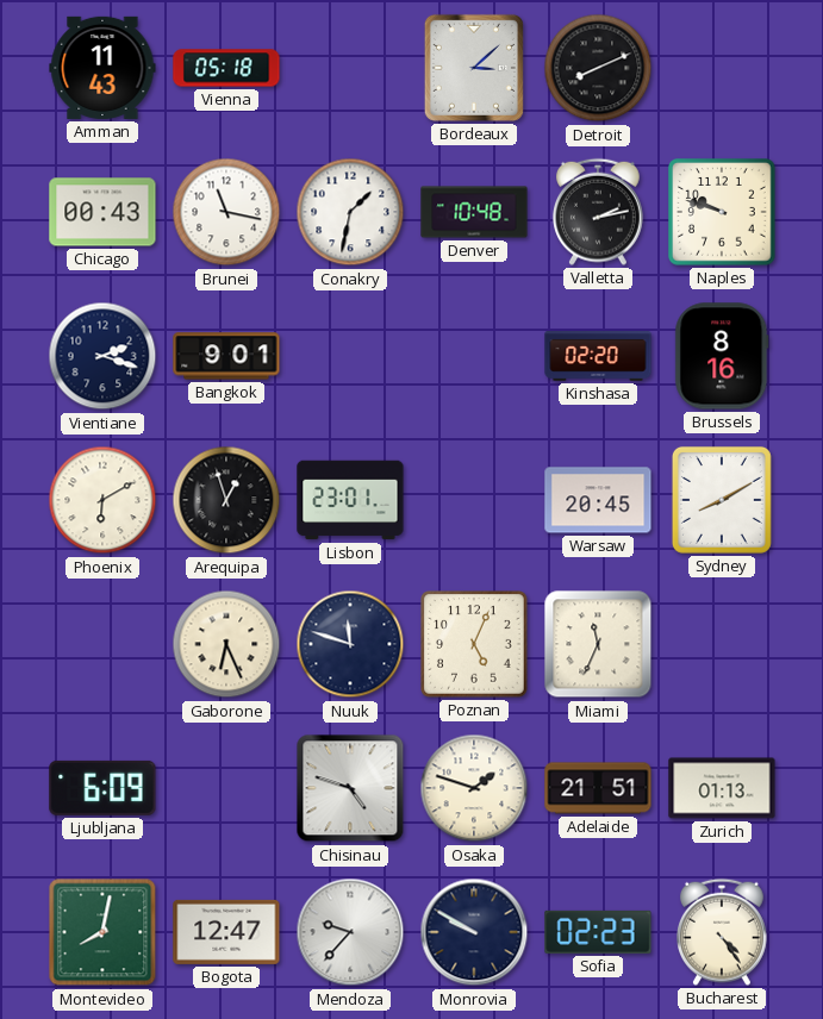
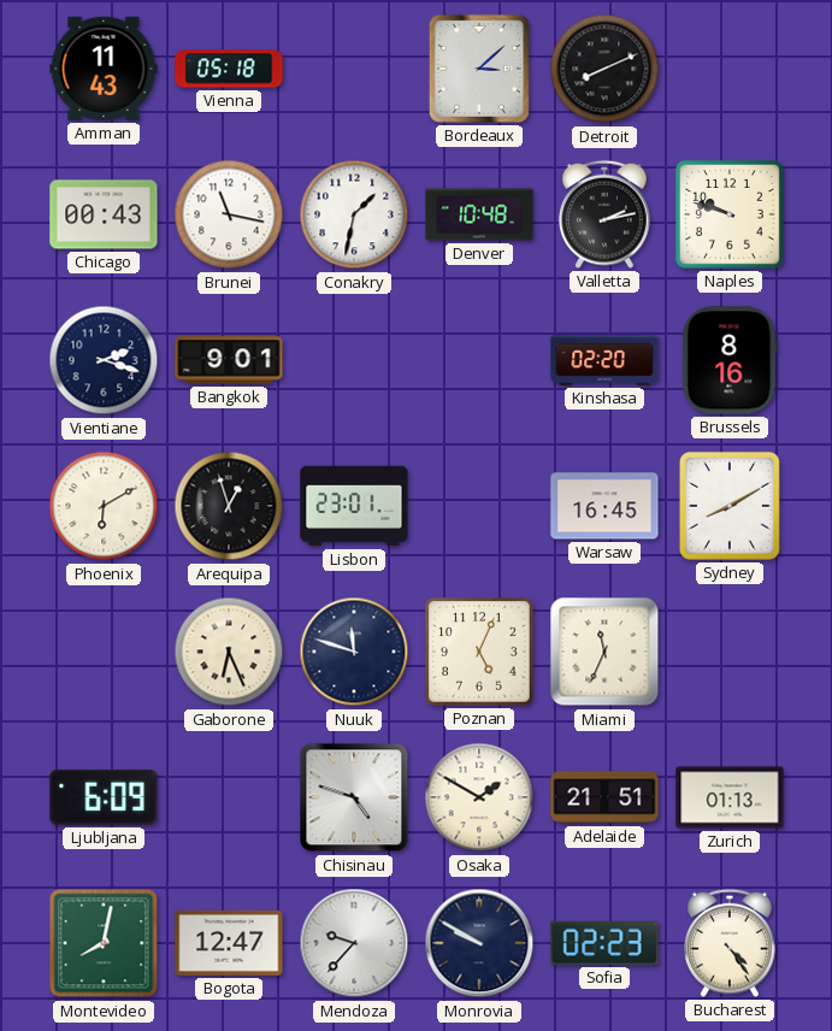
Warsaw: 20:45 -> 16:45 (604, 506)
Osaka: 1:48 -> 1:50 (479, 797)
